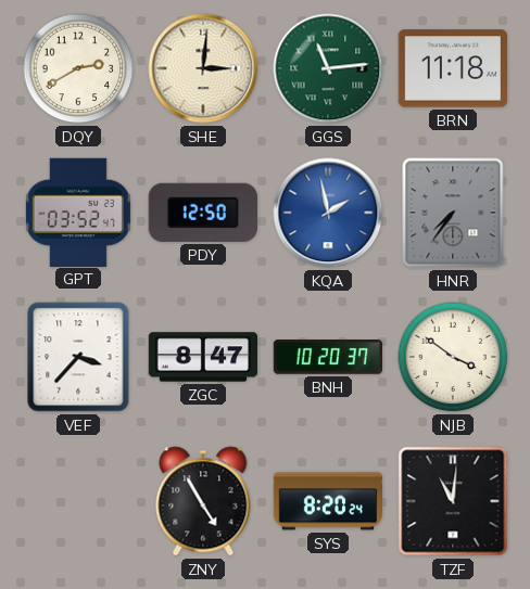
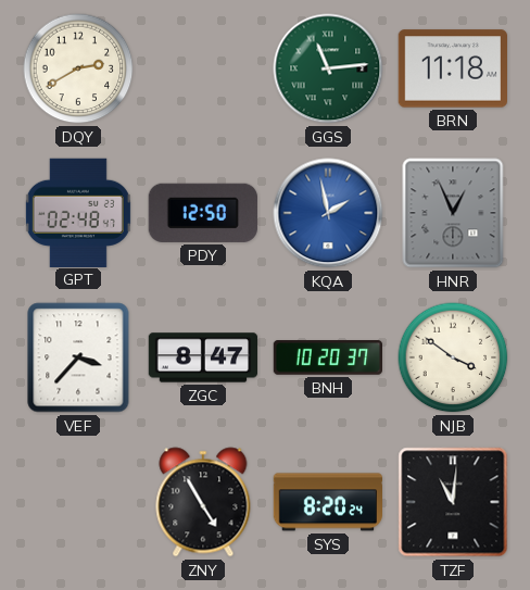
SHE: 3:01 -> none (203, 68)
GPT: 03:52 -> 02:48 (78, 212)
HNR: 7:36 -> 12:56 (453, 213)
